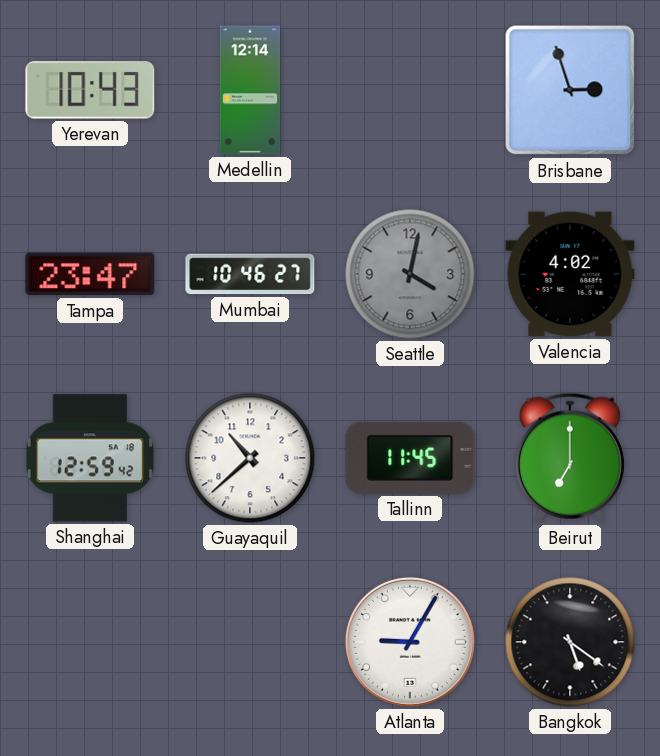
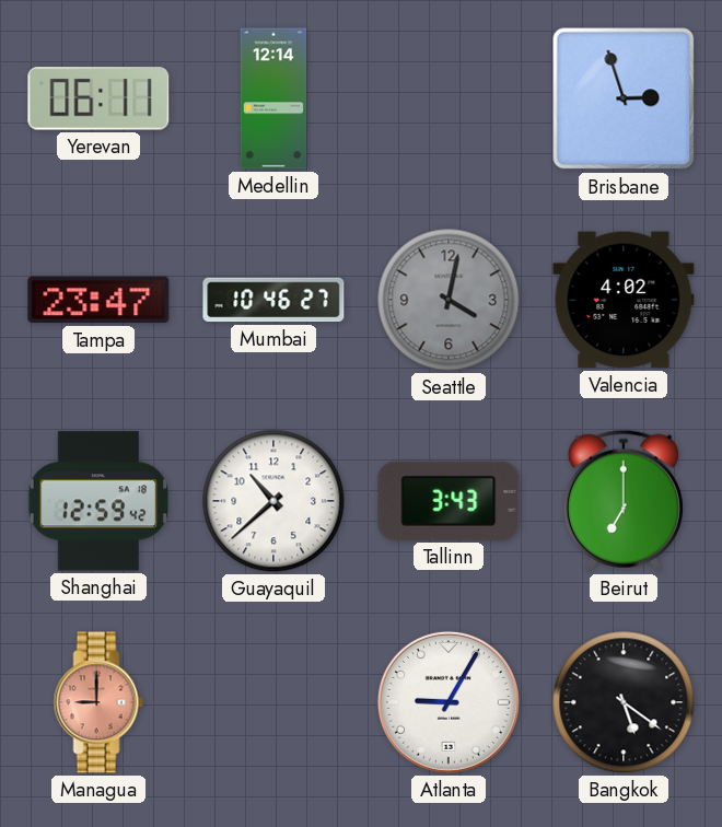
Yerevan: 10:43 -> 06:11 (98, 98)
Tallinn: 11:45 -> 3:43 (449, 501)
Managua: none -> 9:00 (98, 702)
